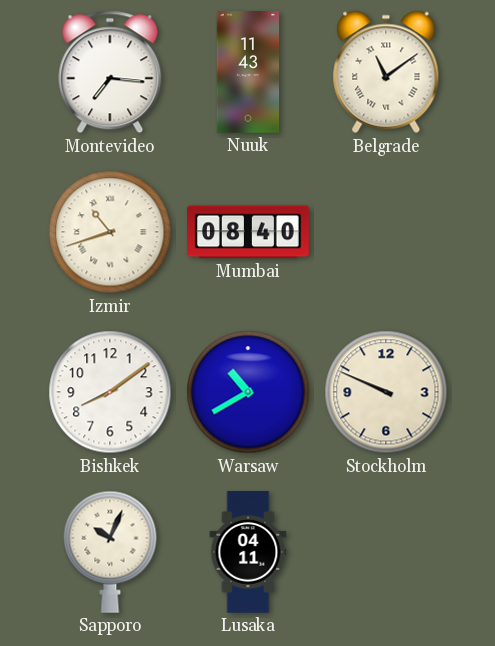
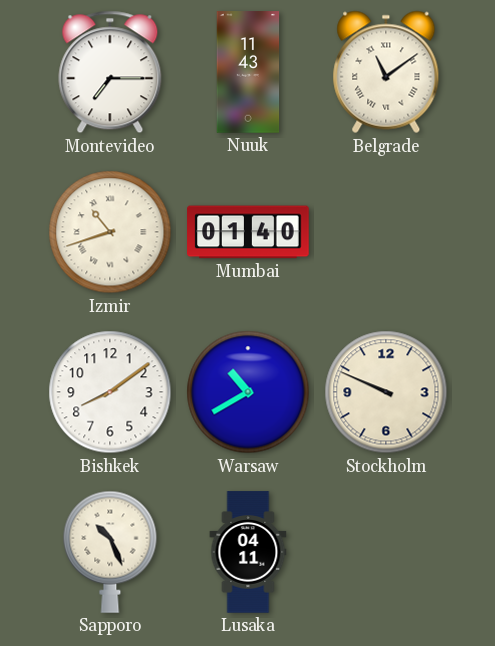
Montevideo: 7:16 -> 7:15 (110, 72)
Mumbai: 08:40 -> 01:40 (248, 232)
Sapporo: 10:04 -> 10:26 (110, 552)
